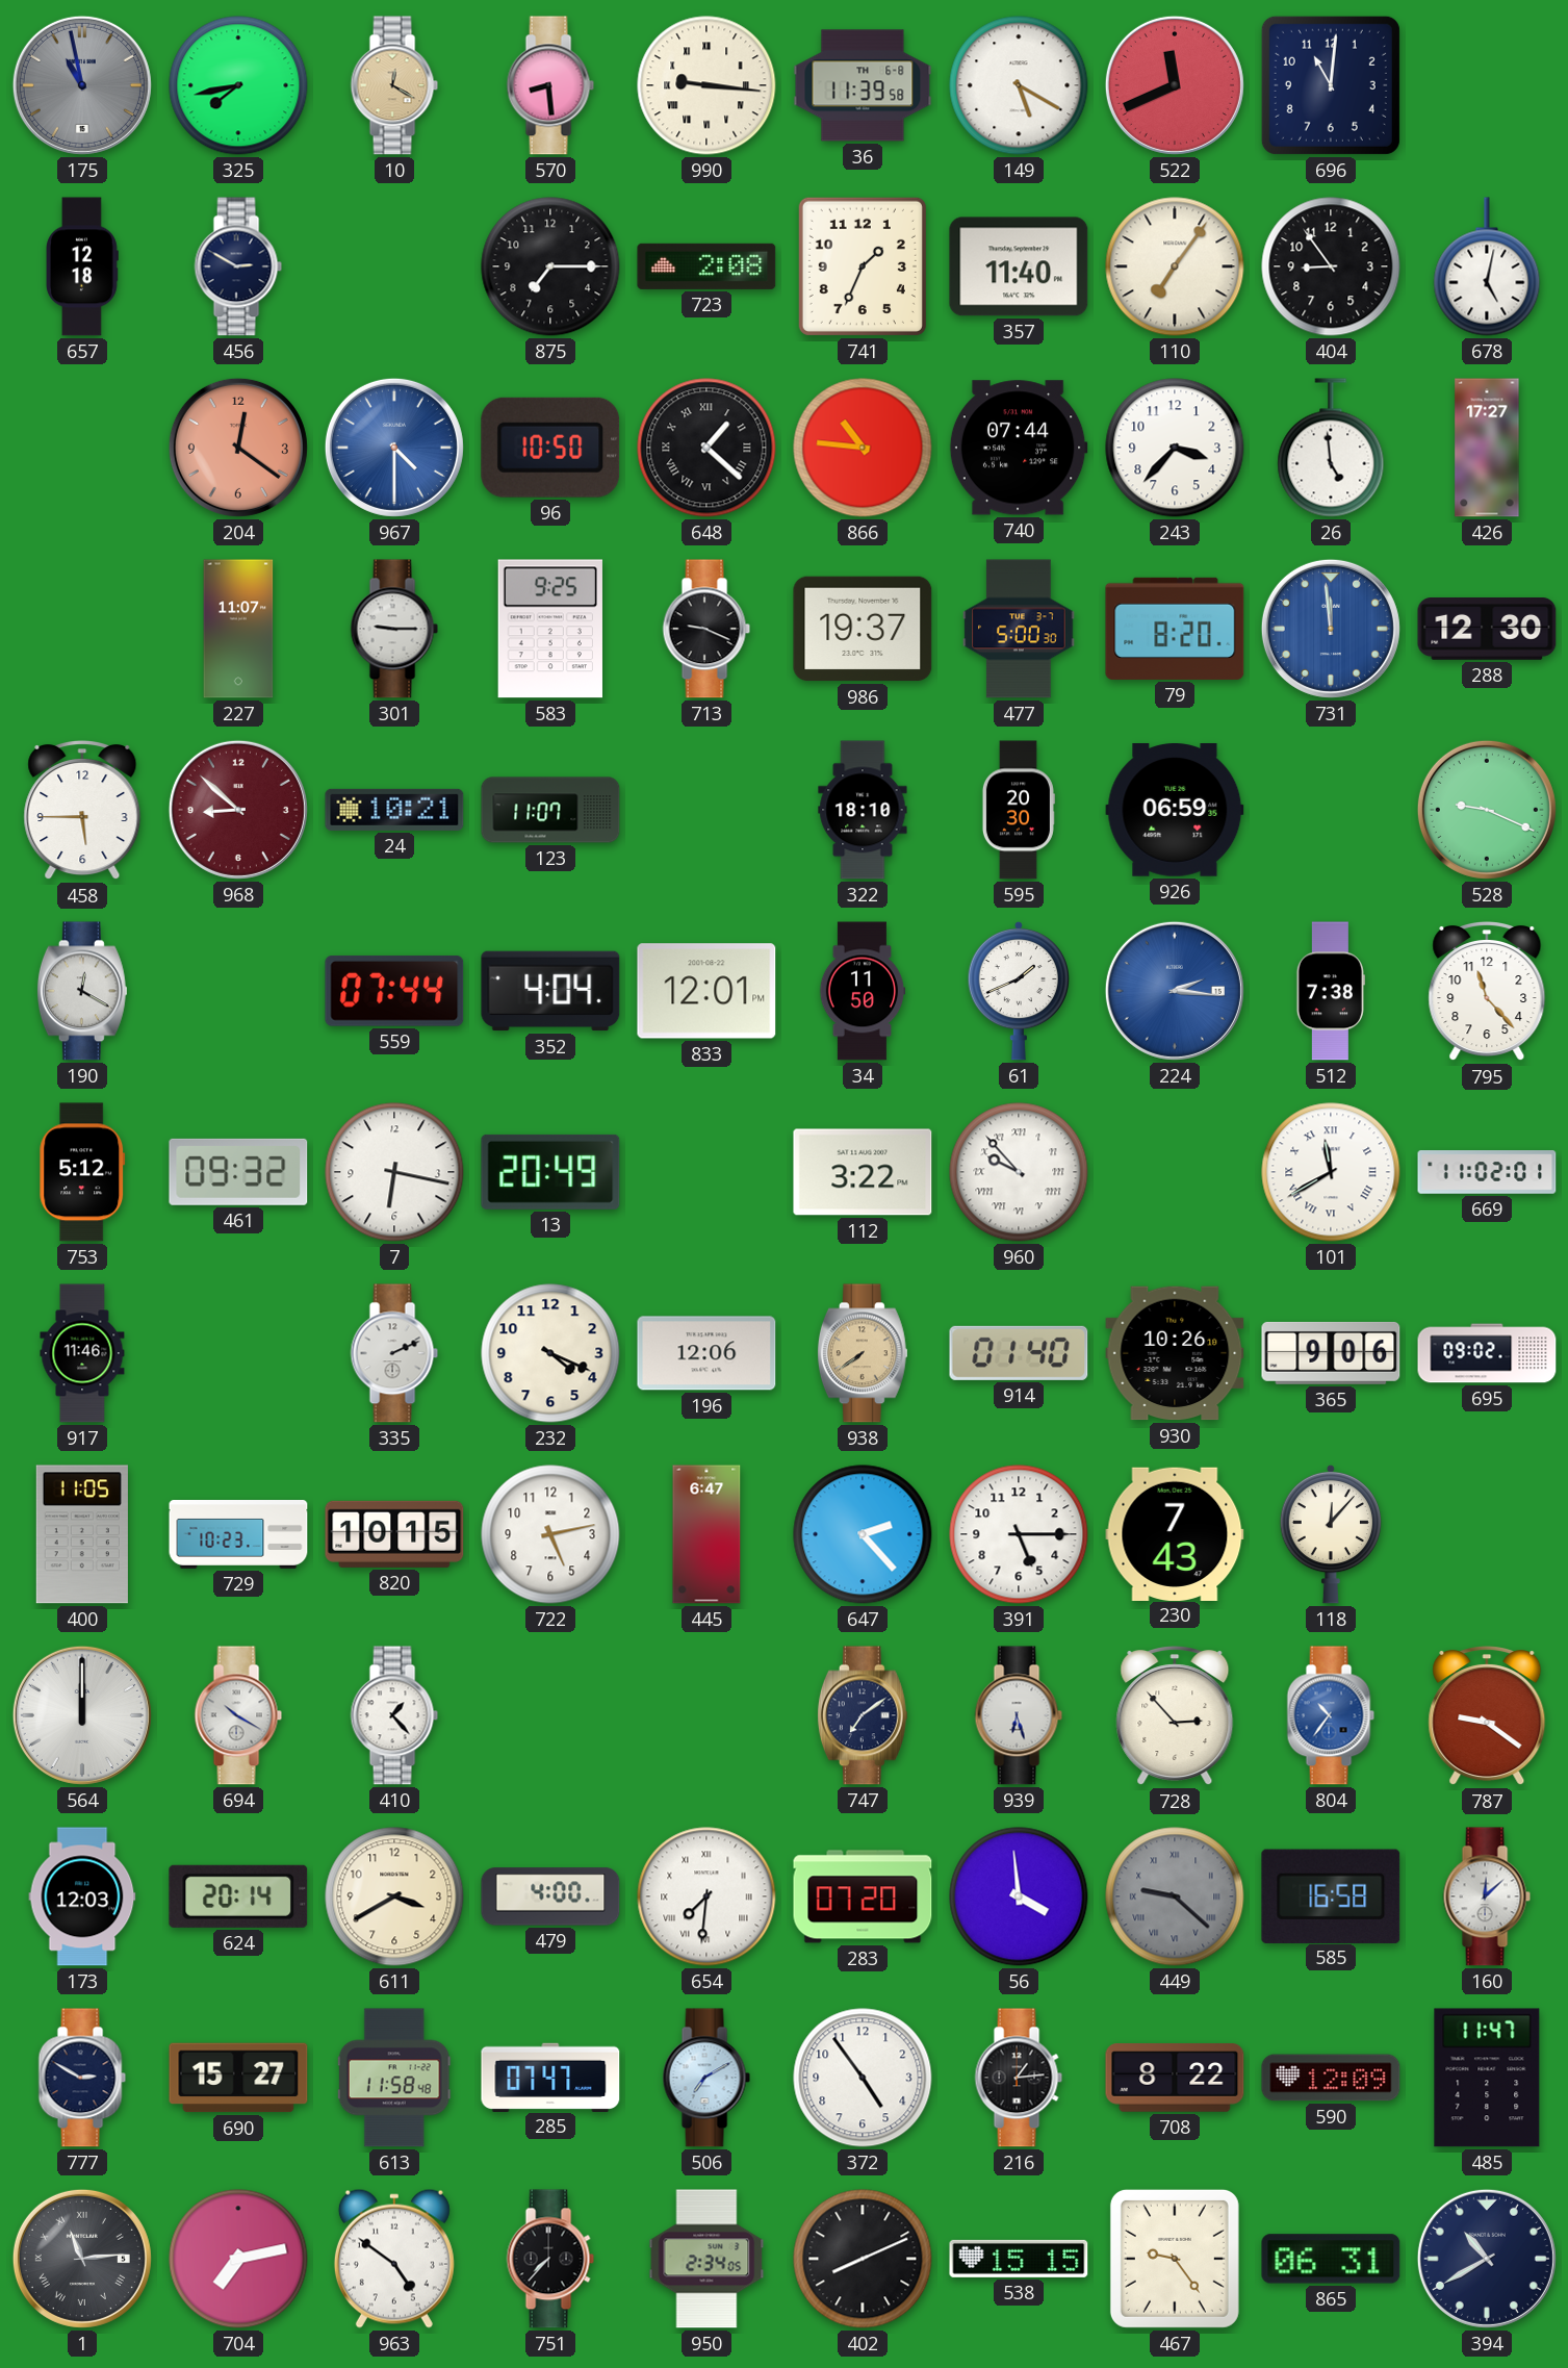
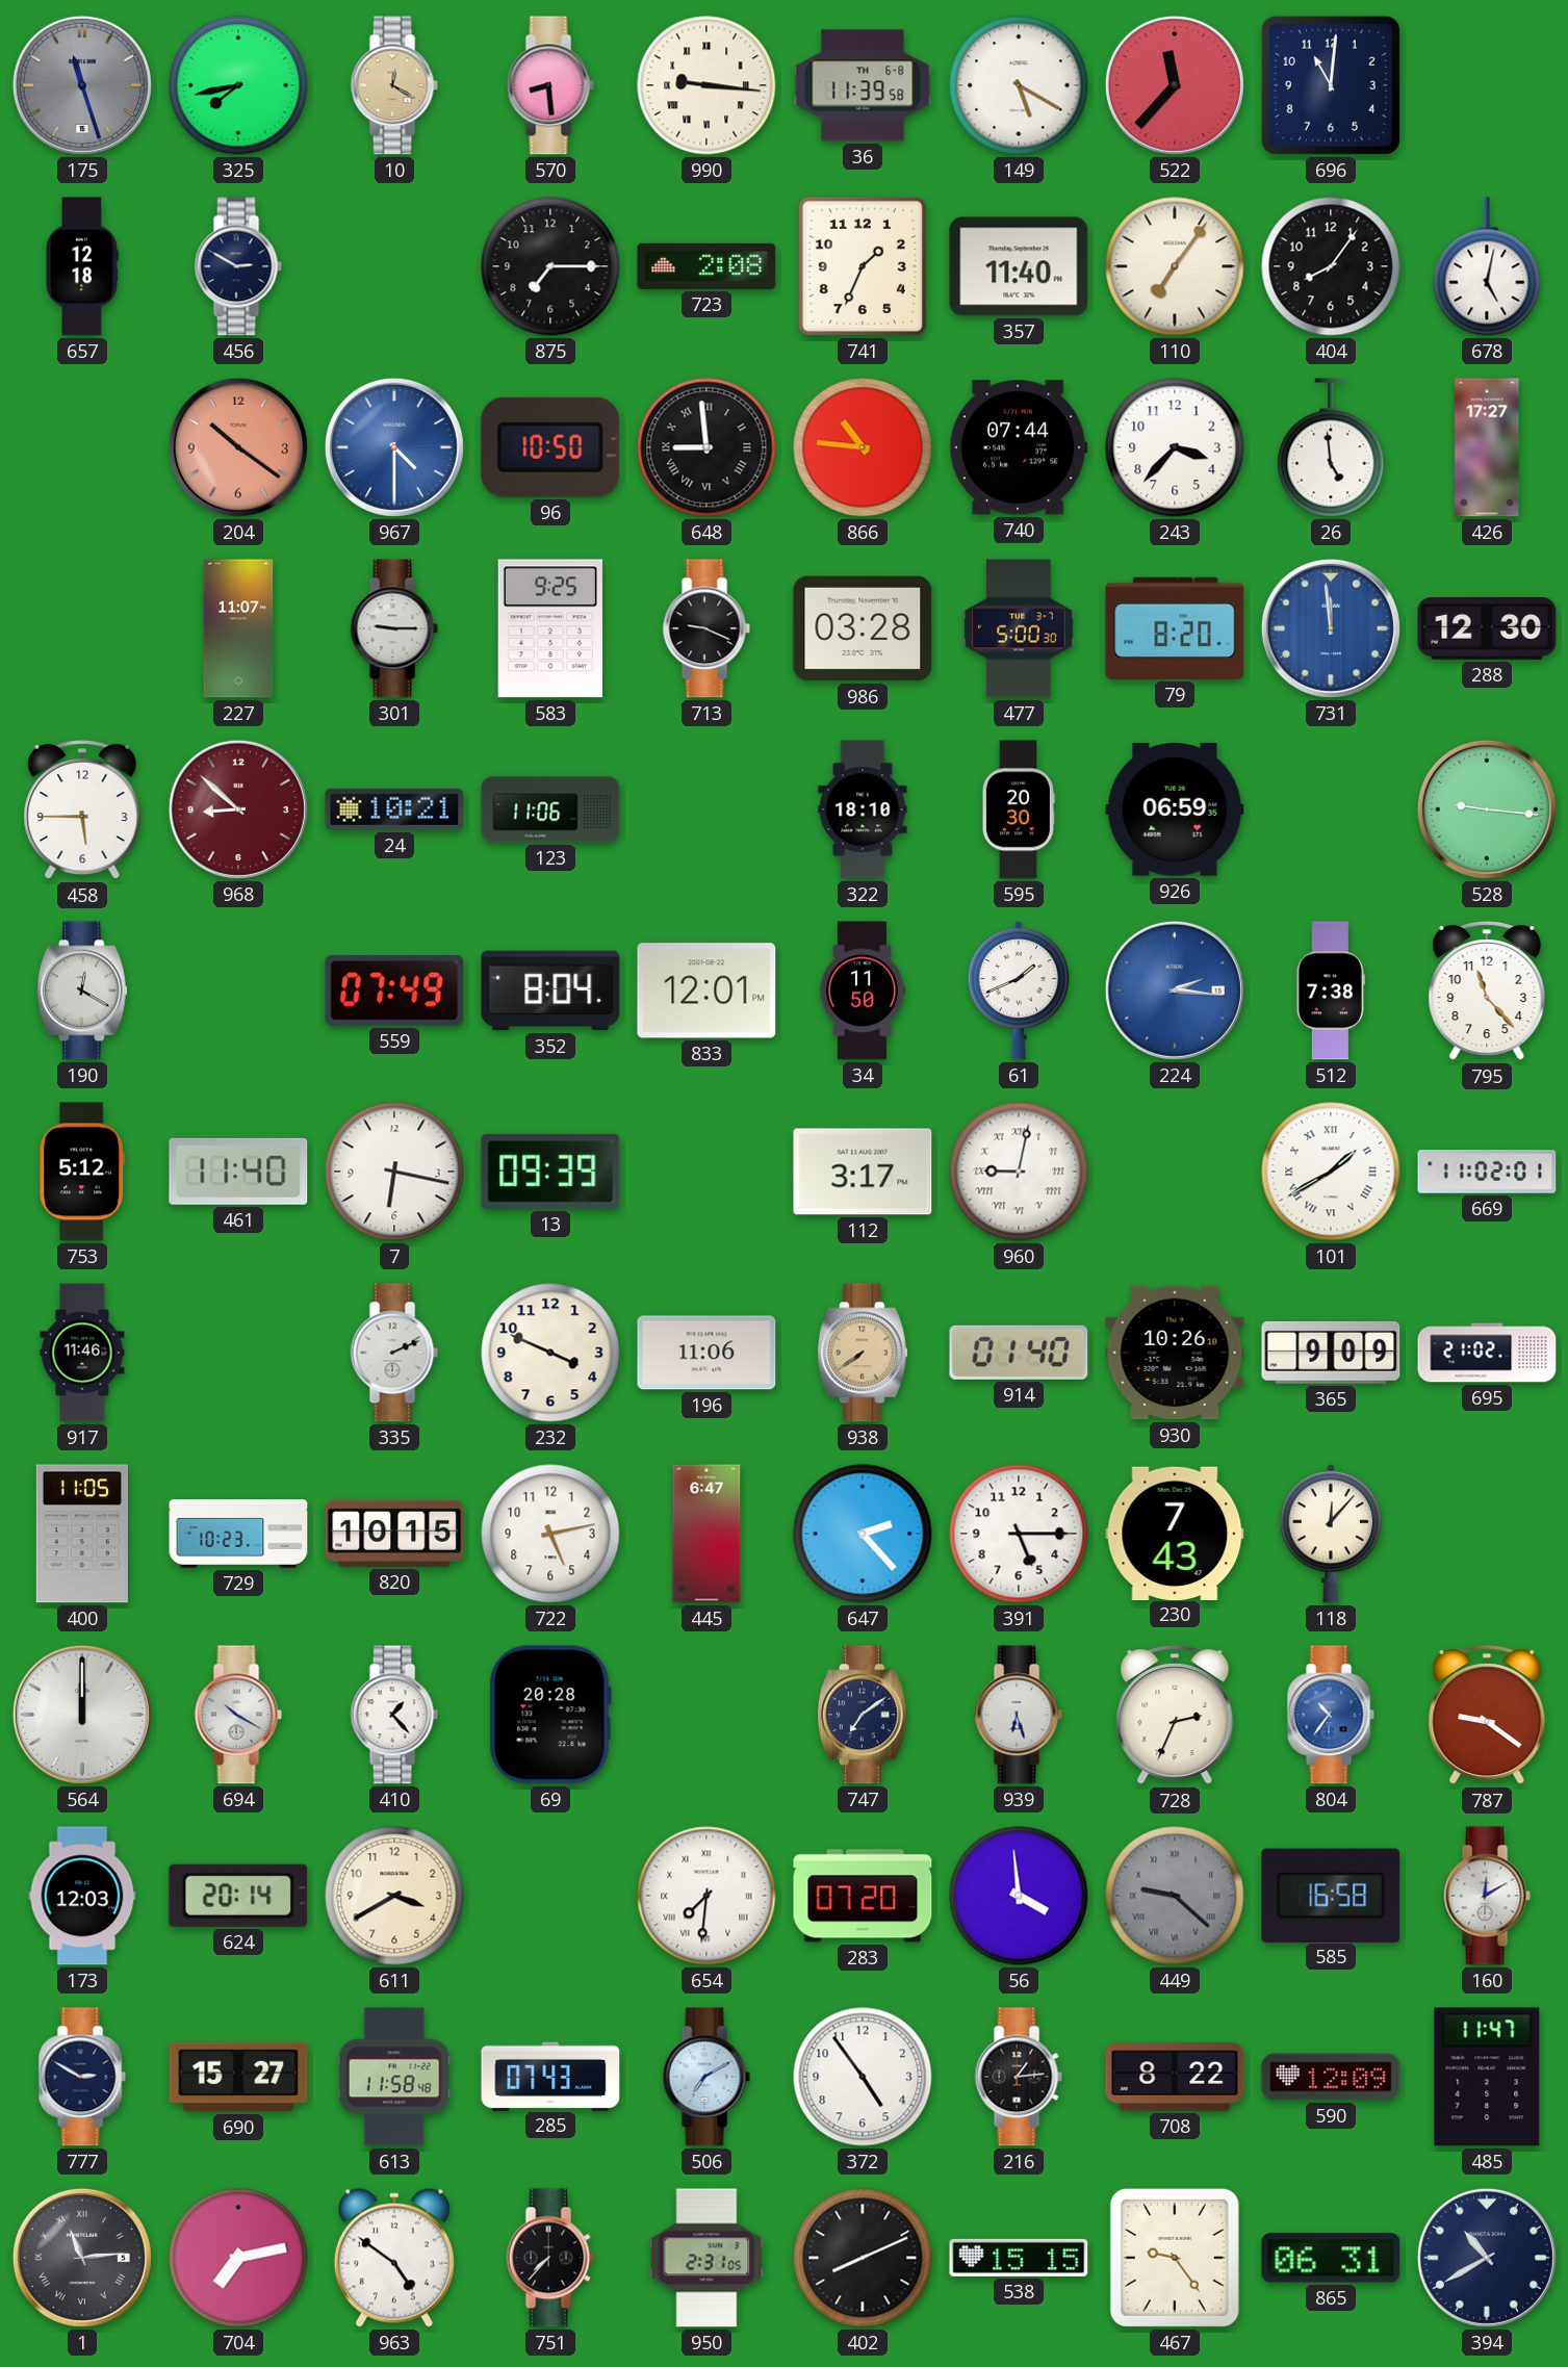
175: 10:58 -> 11:27 (82, 85)
522: 11:41 -> 11:37 (1175, 85)
404: 8:54 -> 8:06 (1331, 266)
204: 12:21 -> 10:21 (238, 447)
648: 1:22 -> 8:59 (706, 447)
986: 19:37 -> 03:28 (863, 628)
123: 11:07 -> 11:06 (550, 809)
528: 9:19 -> 9:16 (1487, 809)
559: 07:44 -> 07:49 (394, 990)
352: 4:04 -> 8:04 (550, 990)
461: 09:32 -> 11:40 (238, 1172)
13: 20:49 -> 09:39 (550, 1172)
112: 3:22 -> 3:17 (863, 1172)
960: 9:53 -> 9:02 (1019, 1172)
101: 11:40 -> 1:40 (1331, 1172)
232: 4:19 -> 3:49 (550, 1353)
196: 12:06 -> 11:06 (706, 1353)
365: 9:06 -> 9:09 (1331, 1353)
695: 09:02 -> 21:02 (1487, 1353)
69: none -> 20:28 (550, 1715)
728: 2:53 -> 2:34 (1175, 1716)
479: 4:00 -> none (550, 1896)
160: 12:08 -> 12:10 (1487, 1896)
285: 07:47 -> 07:43 (550, 2076)
950: 2:34 -> 2:31 (706, 2258)
